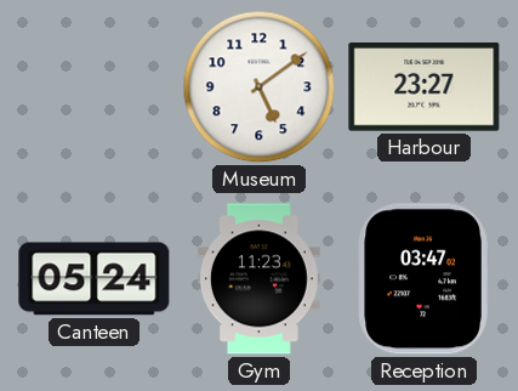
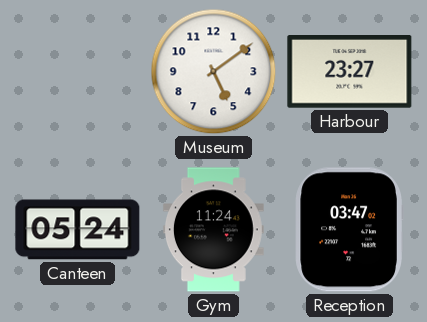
Gym: 11:23 -> 11:24 (213, 230)
